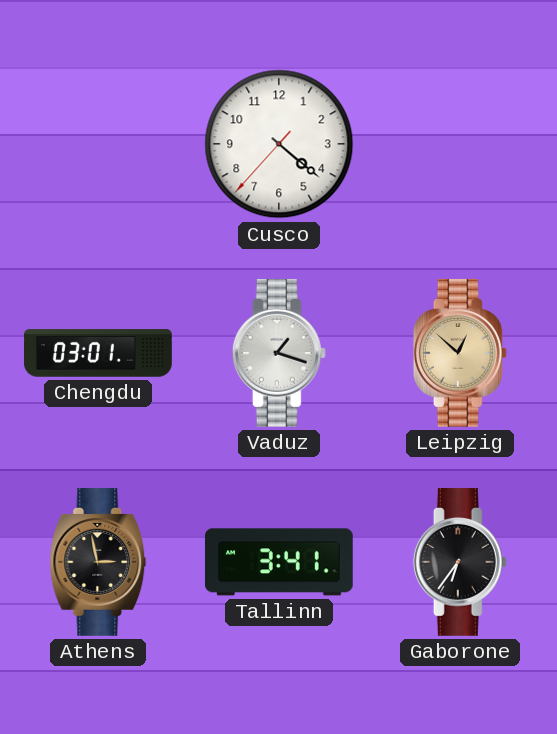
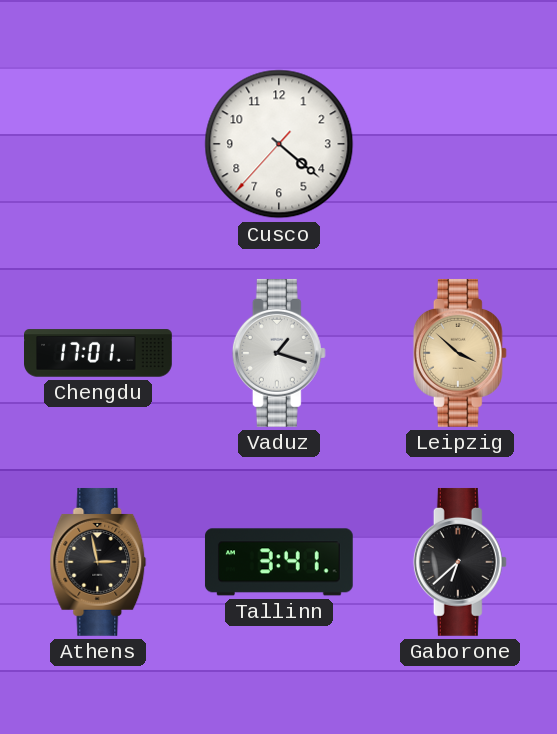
Chengdu: 03:01 -> 17:01 (99, 353)
Leipzig: 12:52 -> 3:52 (460, 353)
Gaborone: 6:36 -> 6:38 (460, 562)
